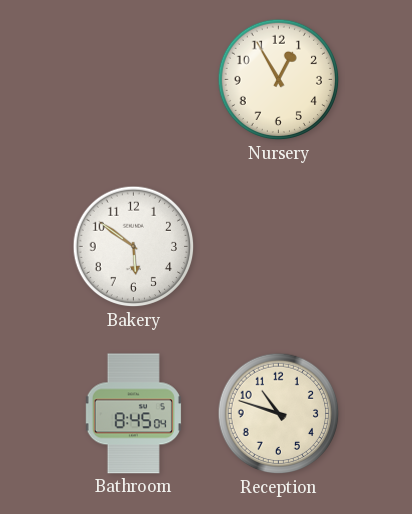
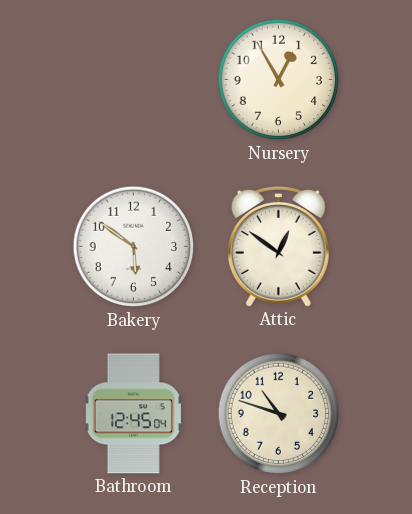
Attic: none -> 12:51 (278, 247)
Bathroom: 8:45 -> 12:45 (133, 414)
